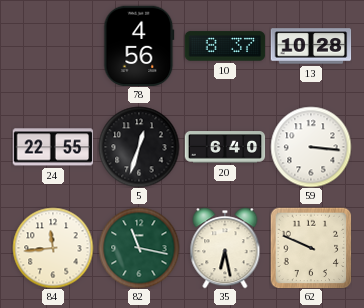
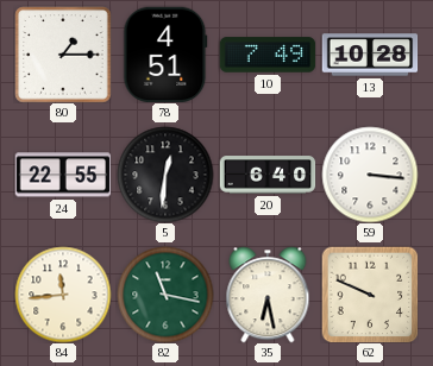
80: none -> 1:15 (63, 55)
78: 4:56 -> 4:51 (165, 55)
10: 8:37 -> 7:49 (268, 55)
5: 12:33 -> 12:31 (165, 175)
